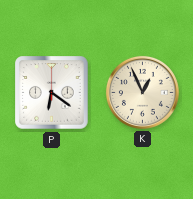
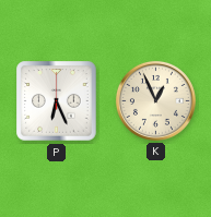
P: 6:21 -> 6:26 (57, 101)
